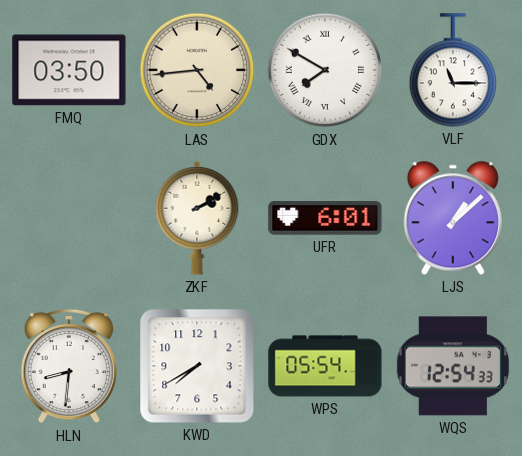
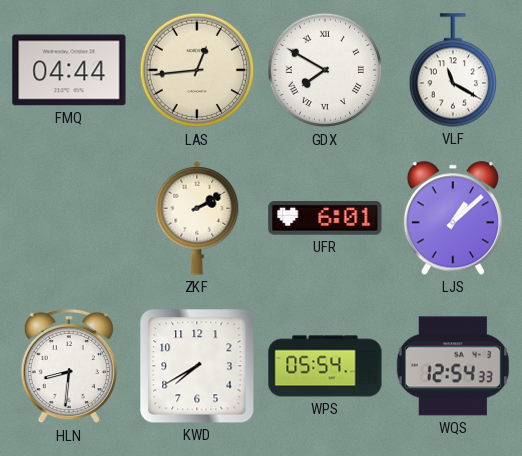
FMQ: 03:50 -> 04:44 (69, 70)
LAS: 4:44 -> 12:44 (197, 70)
VLF: 11:15 -> 11:20 (452, 70)
